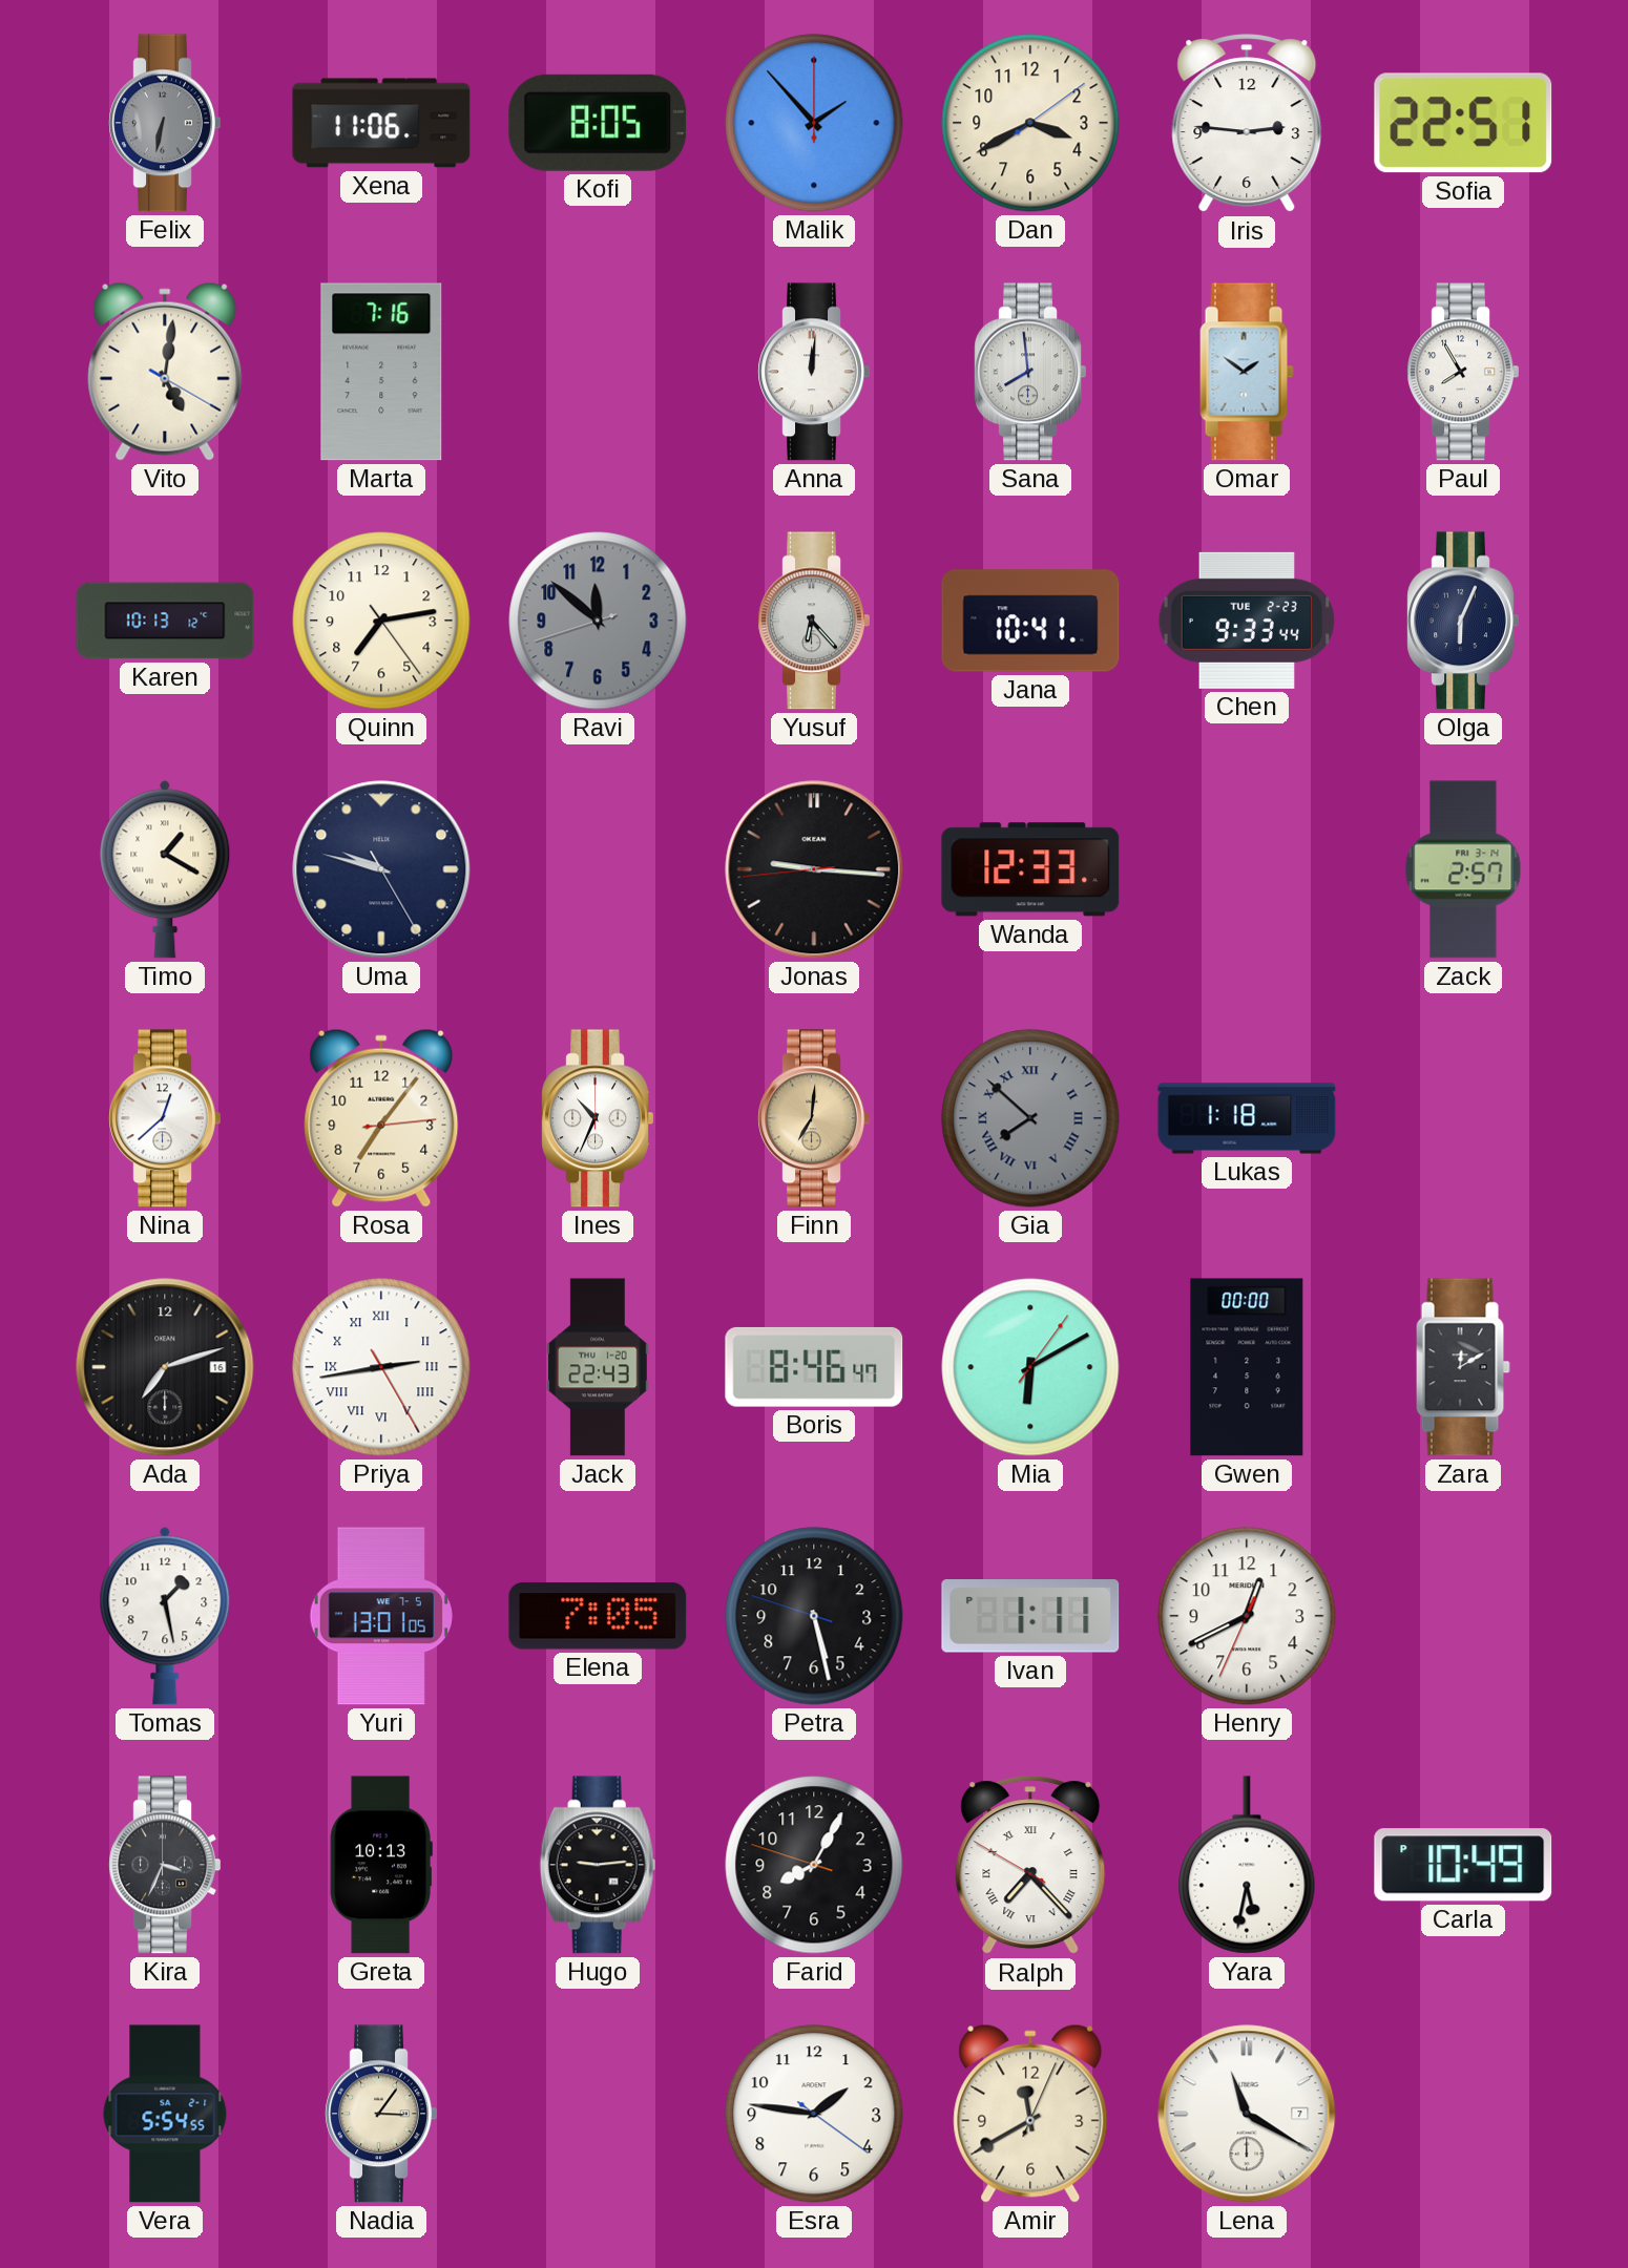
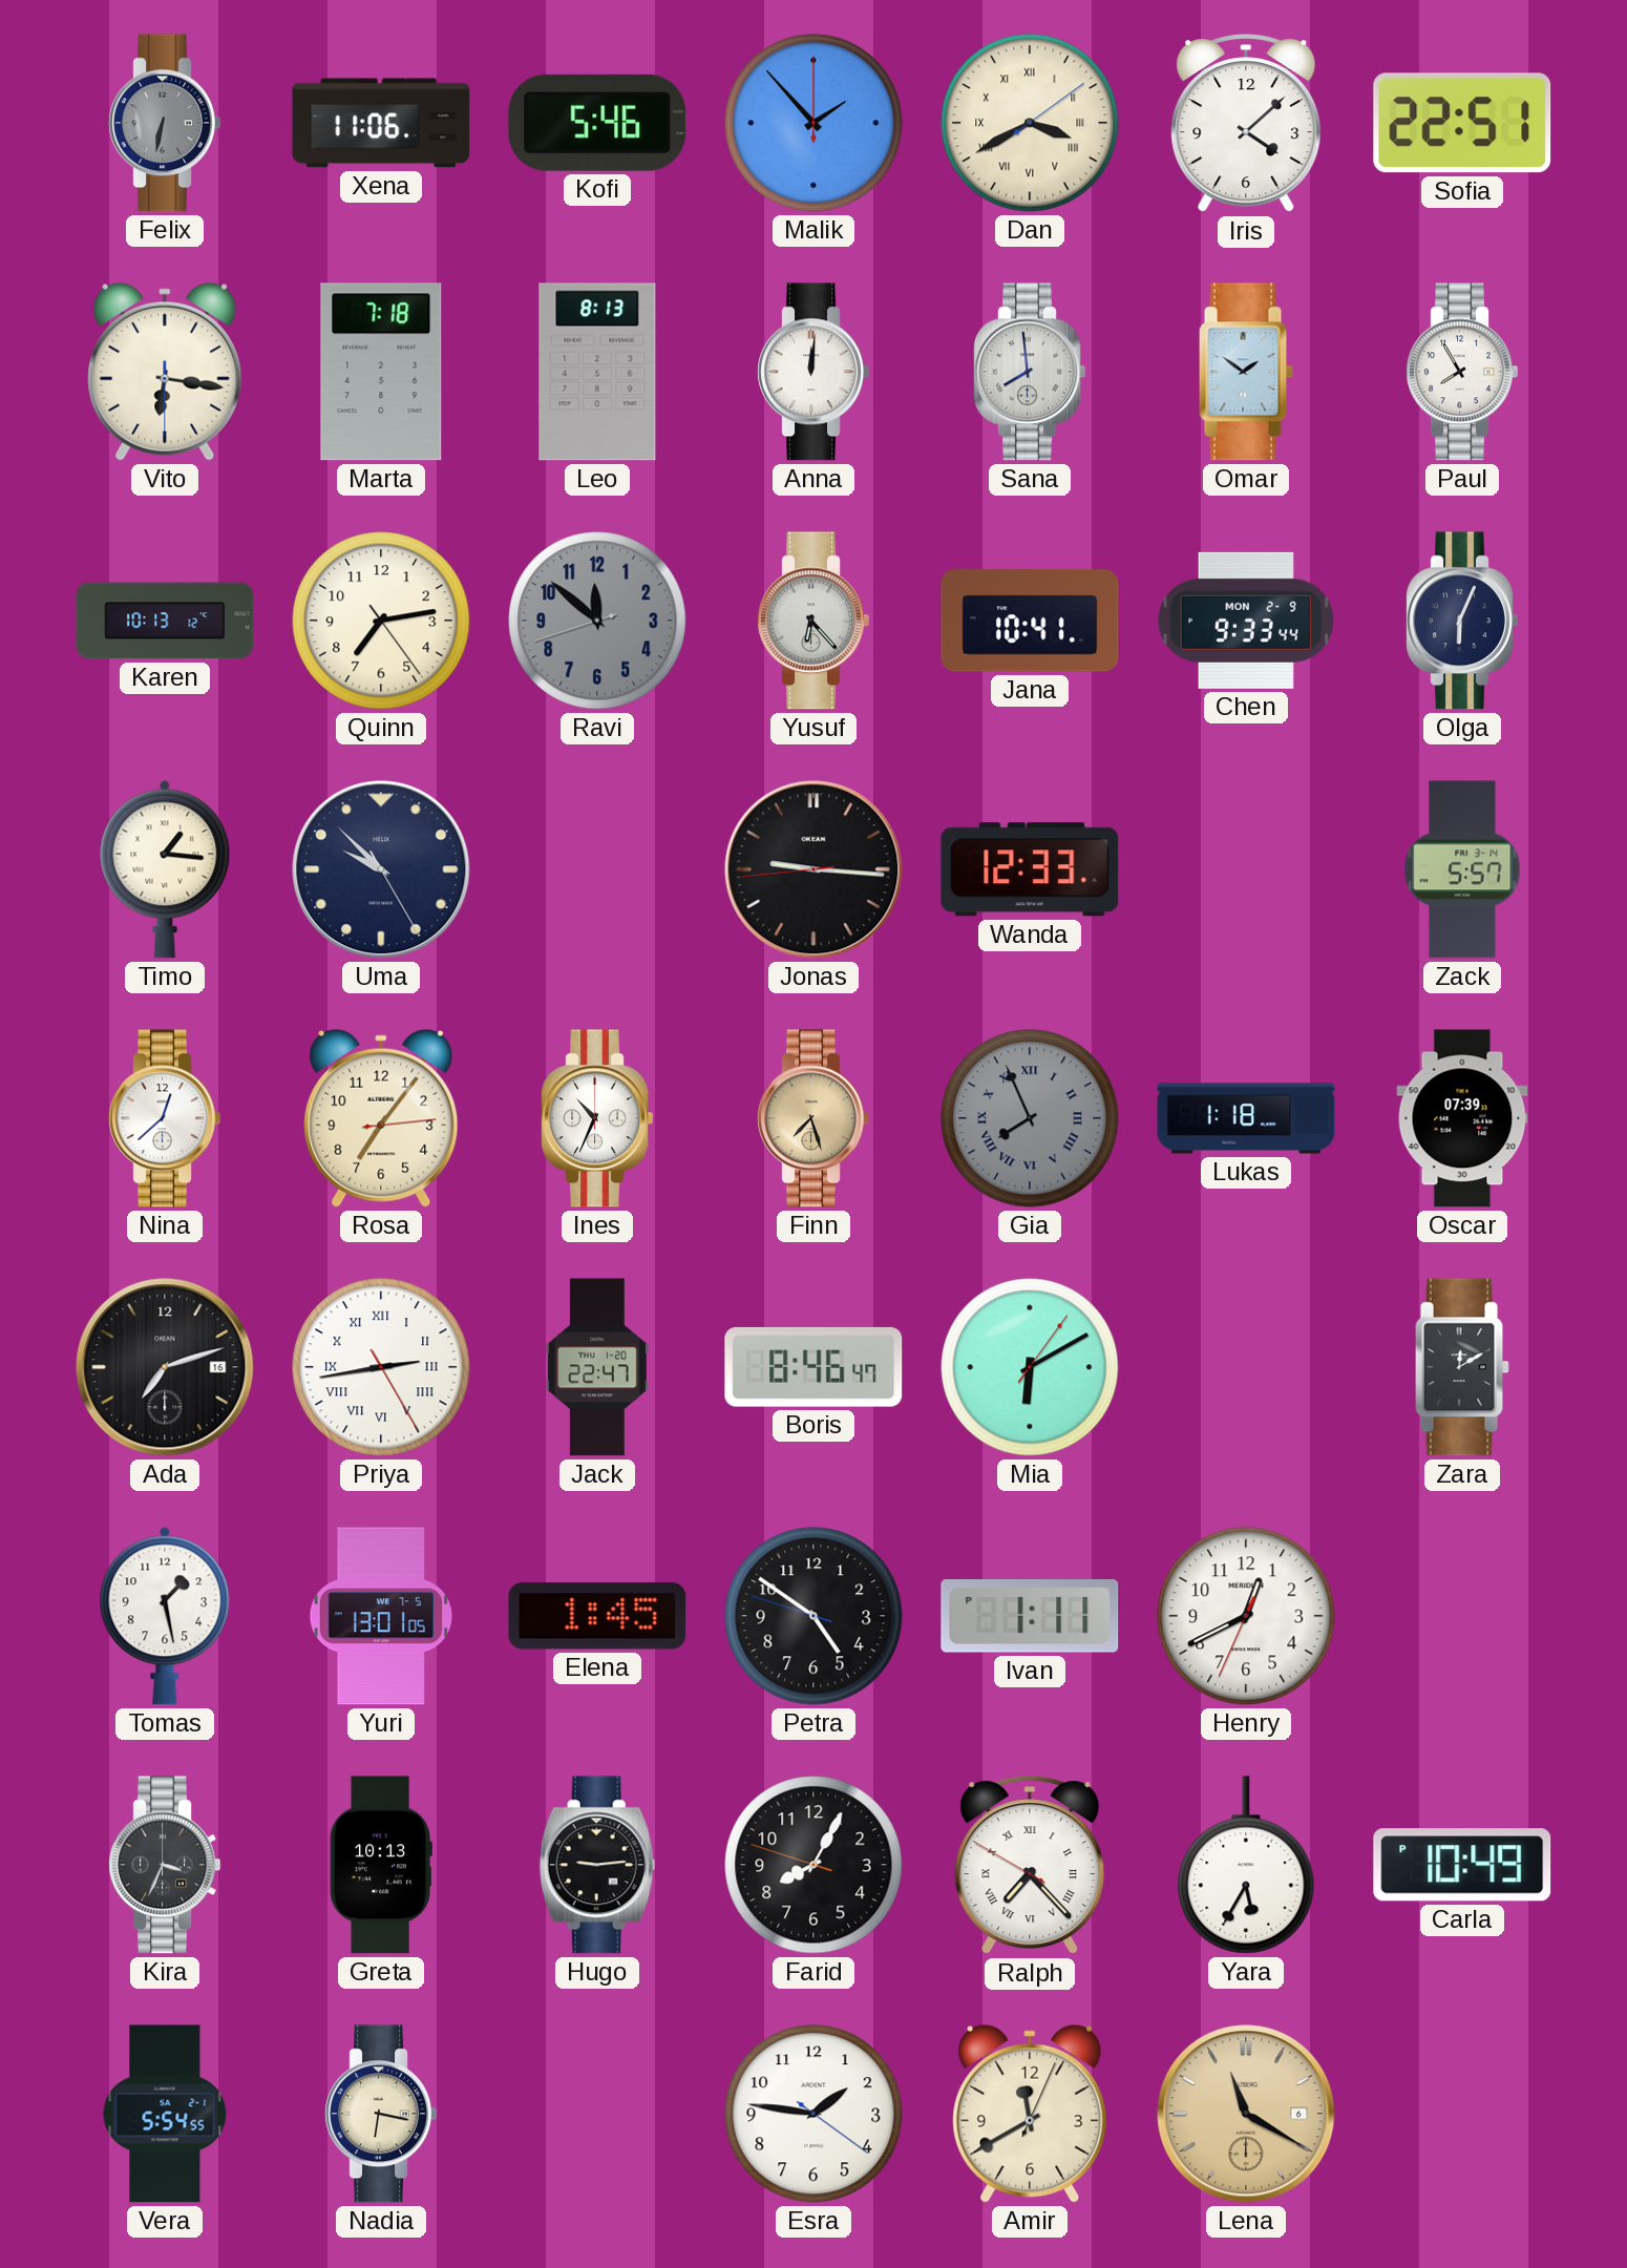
Kofi: 8:05 -> 5:46 (597, 123)
Dan numerals: Arabic -> Roman (1030, 123)
Iris: 2:46 -> 4:08 (1246, 124)
Vito: 5:01 -> 6:16 (165, 372)
Marta: 7:16 -> 7:18 (381, 372)
Leo: none -> 8:13 (597, 372)
Chen date: TUE 2-23 -> MON 2-9 (1246, 621)
Timo: 1:20 -> 1:16 (165, 869)
Uma: 9:47 -> 9:52 (381, 869)
Zack: 2:57 -> 5:57 (1462, 869)
Finn: 7:01 -> 7:27 (813, 1118)
Gia: 7:52 -> 7:56 (1030, 1118)
Oscar: none -> 07:39 (1462, 1118)
Jack: 22:43 -> 22:47 (597, 1367)
Gwen: 00:00 -> none (1247, 1367)
Elena: 7:05 -> 1:45 (597, 1616)
Petra: 5:27 -> 4:50 (813, 1616)
Yara: 5:32 -> 5:35 (1246, 1865)
Nadia: 3:06 -> 6:17 (381, 2114)
Lena date: 7 -> 6 (1246, 2114)
Lena dial: white -> champagne (1246, 2114)
